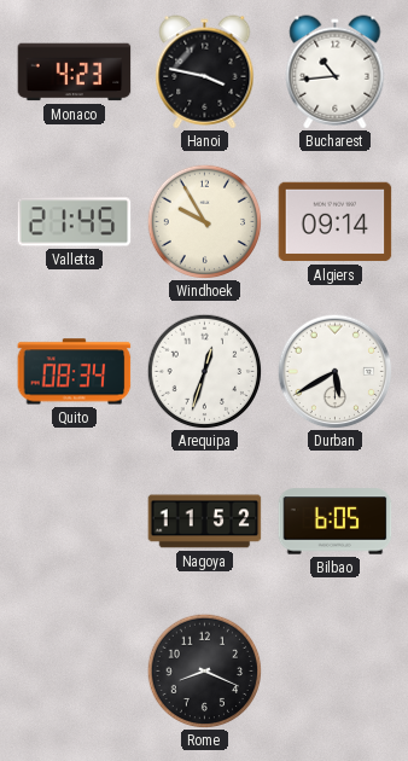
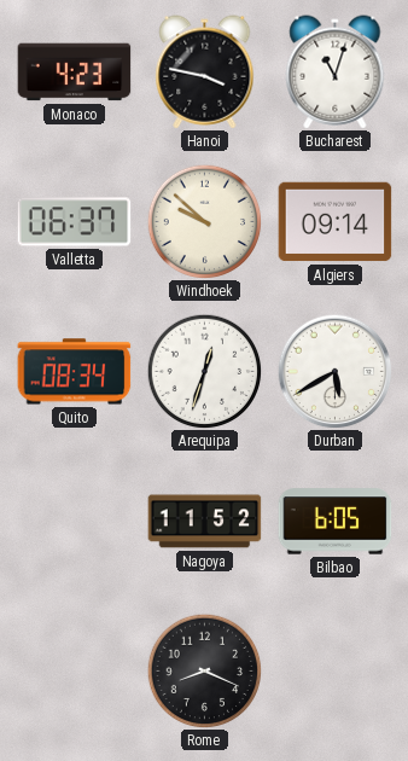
Bucharest: 10:44 -> 11:03 (336, 72)
Valletta: 21:45 -> 06:37 (75, 222)
Windhoek: 9:55 -> 9:52 (204, 221)
